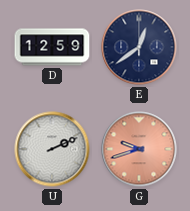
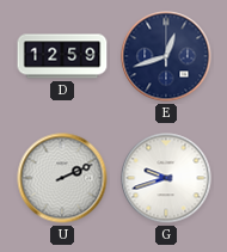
E: 12:39 -> 12:42 (166, 56)
G dial: salmon -> white (166, 178)
